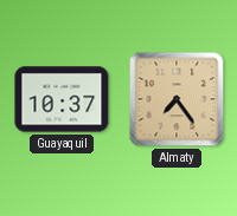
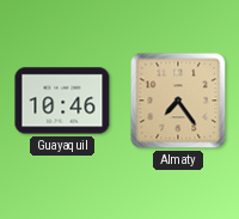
Guayaquil: 10:37 -> 10:46 (62, 101)
